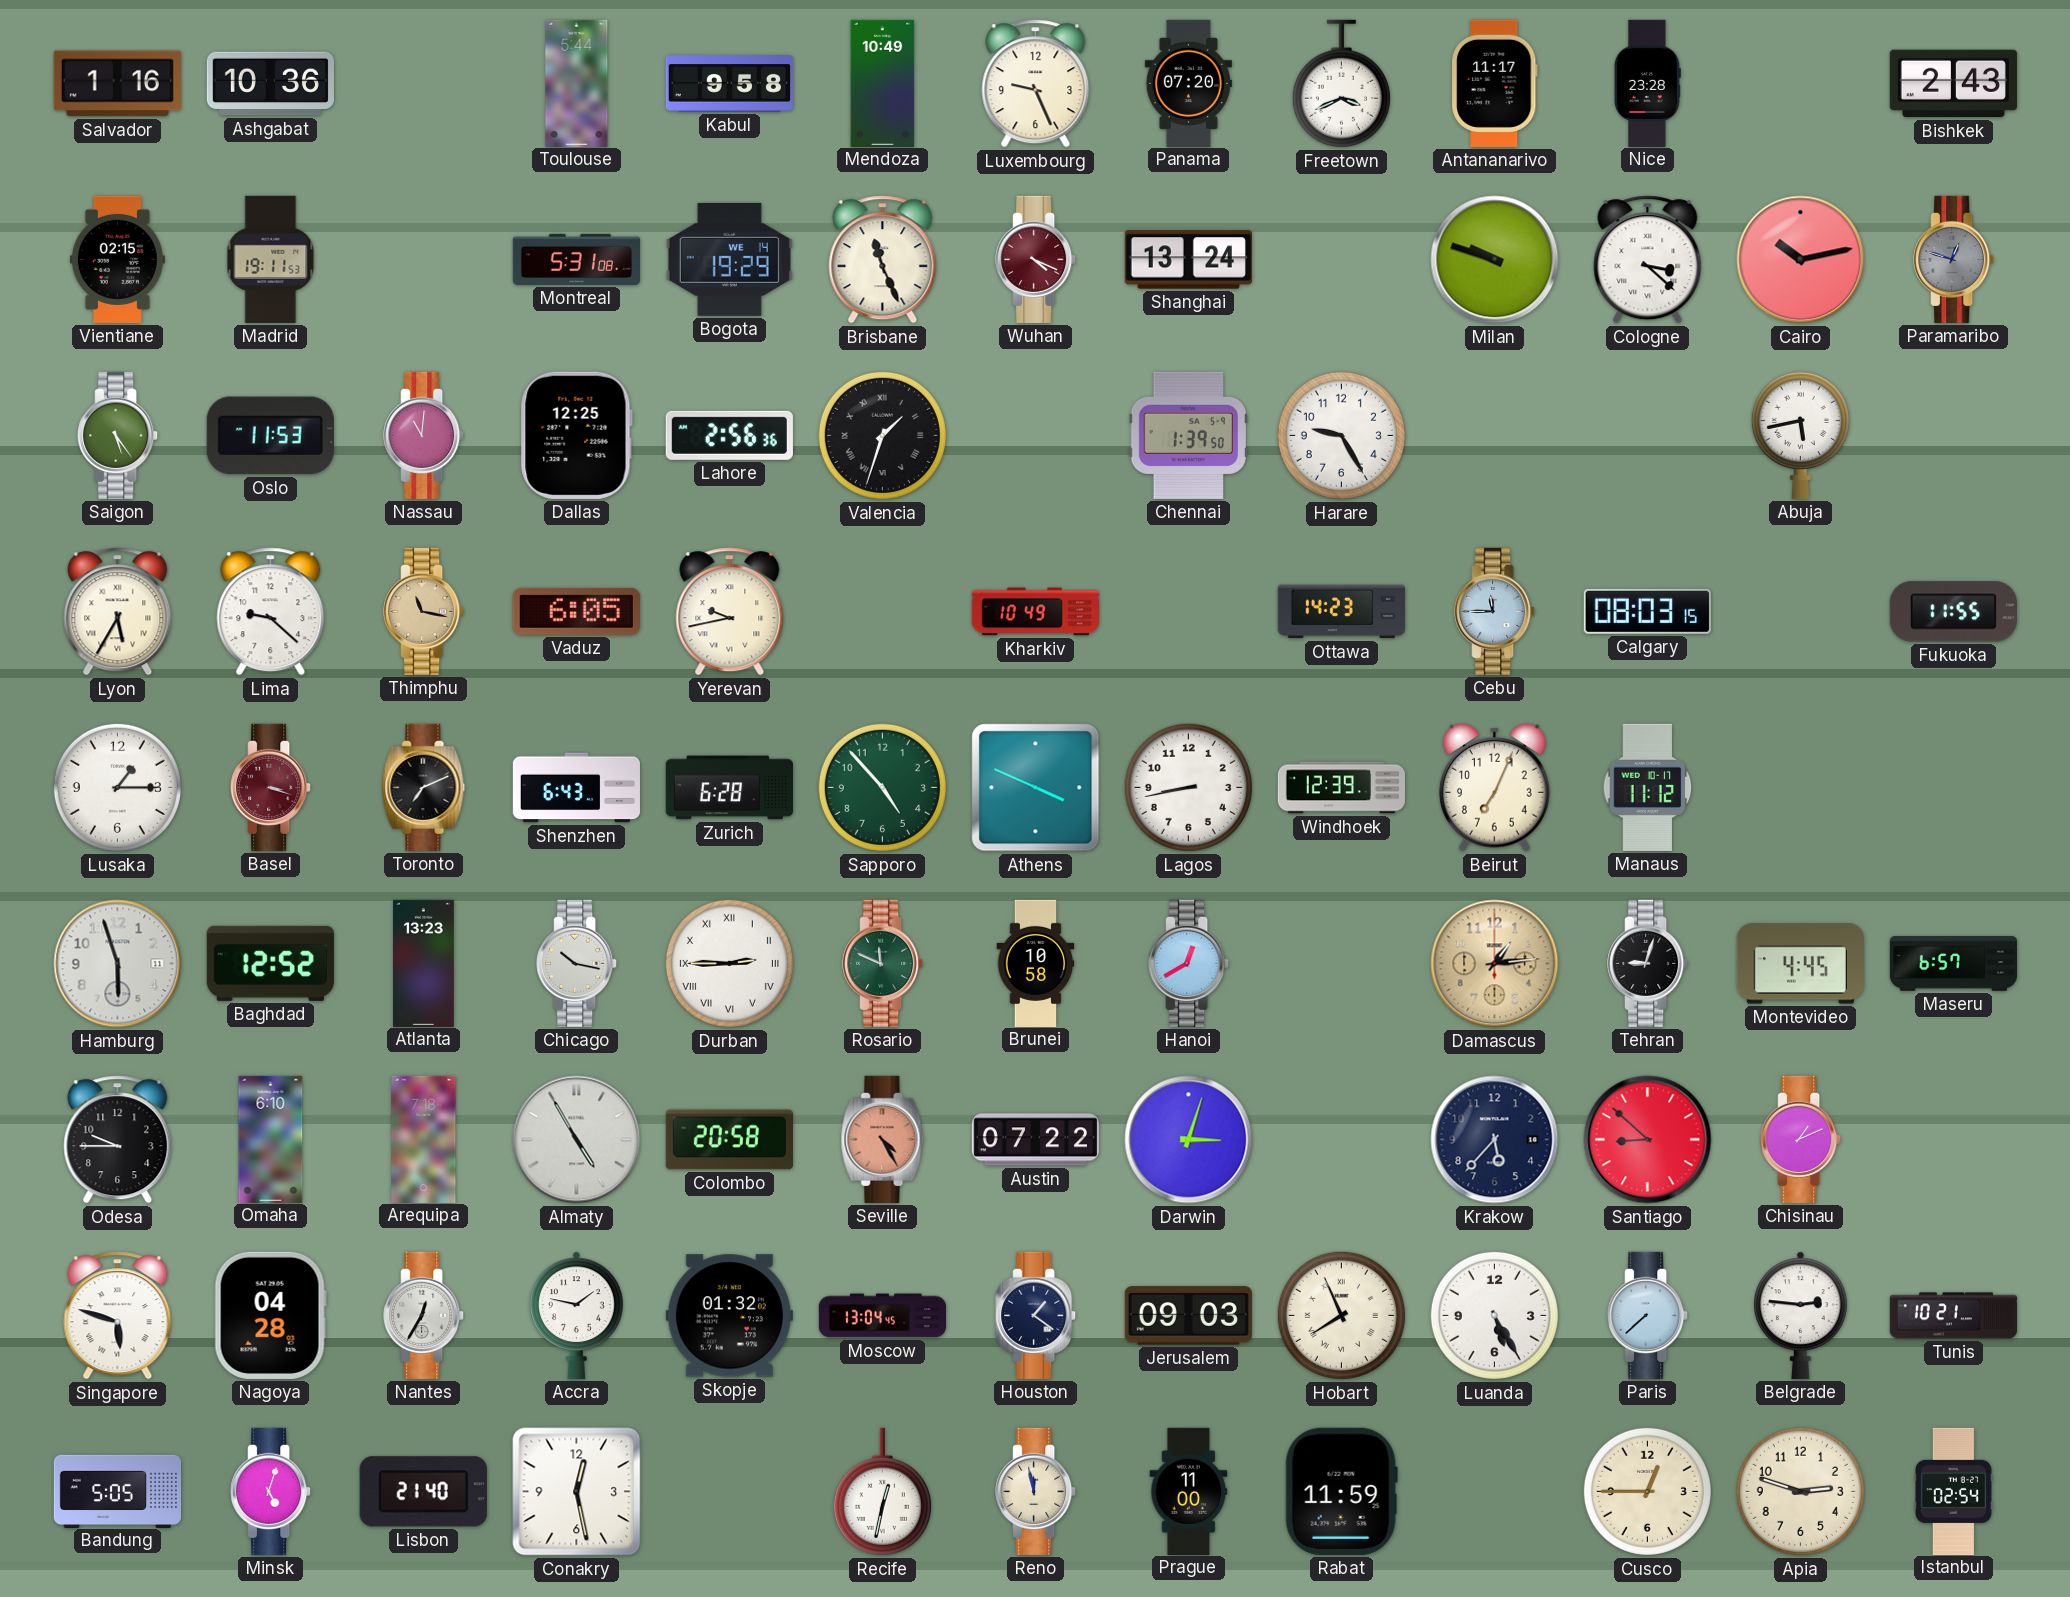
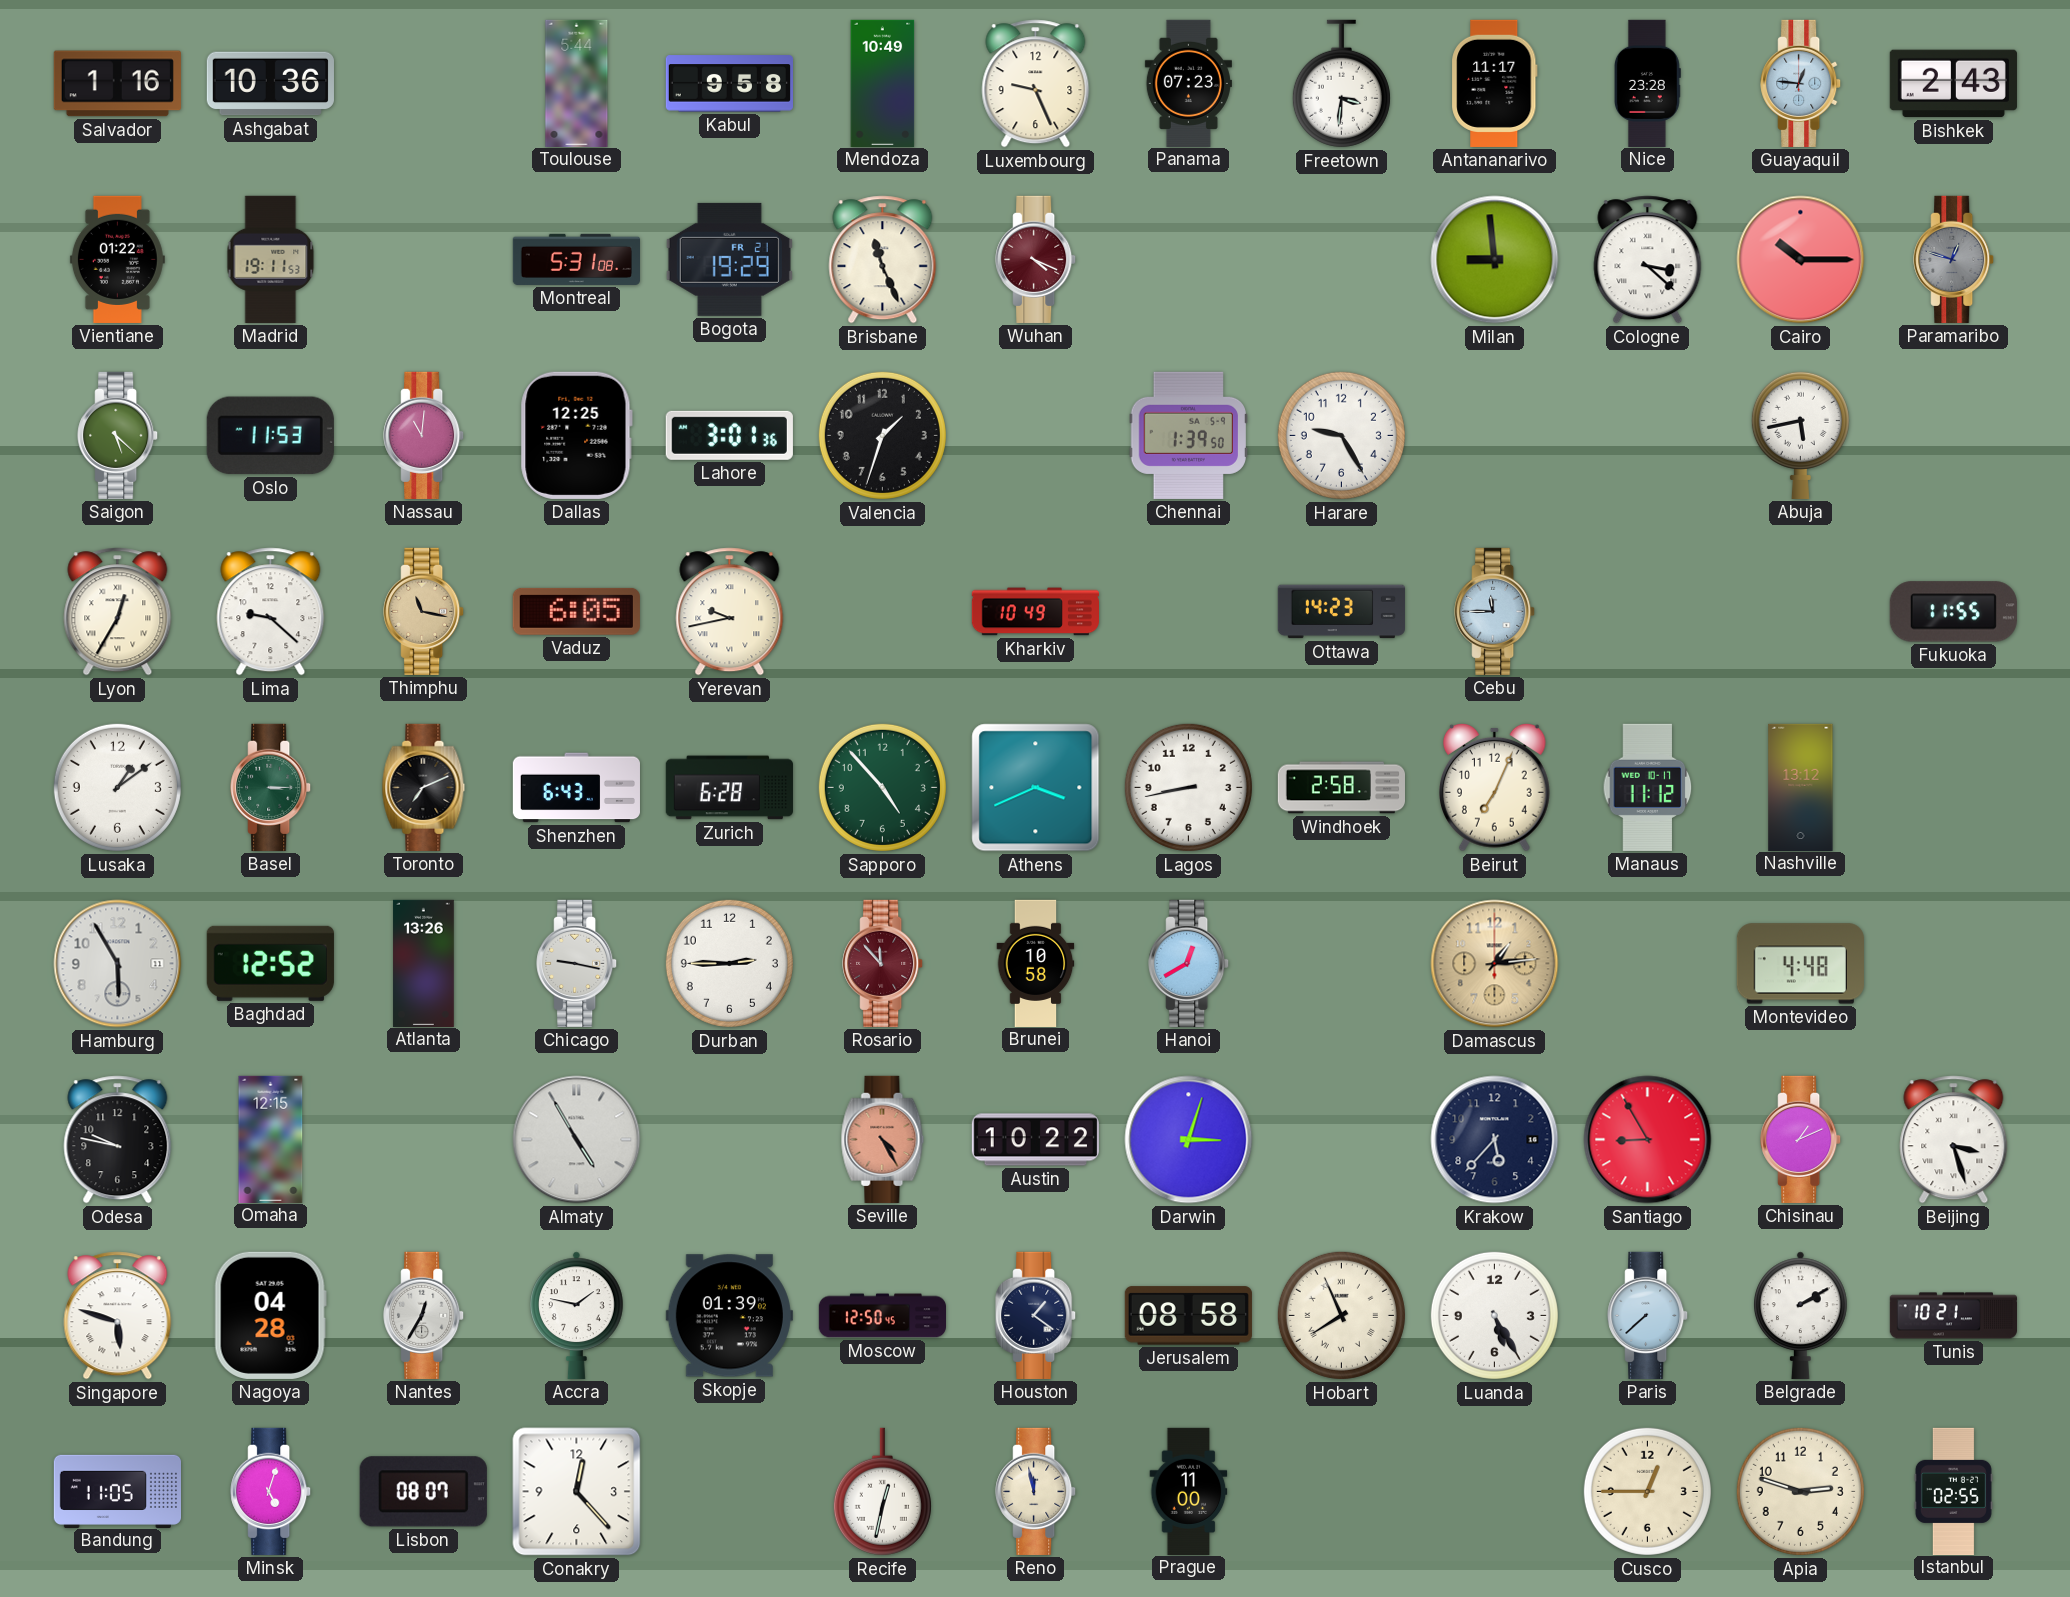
Panama: 07:20 -> 07:23 (1188, 83)
Freetown: 3:41 -> 3:31 (1341, 84)
Guayaquil: none -> 12:46 (1801, 83)
Vientiane: 02:15 -> 01:22 (117, 259)
Bogota date: WE 14 -> FR 21 (729, 259)
Shanghai: 13:24 -> none (1188, 260)
Milan: 9:48 -> 8:59 (1495, 260)
Cairo: 10:13 -> 10:15 (1801, 260)
Saigon: 5:24 -> 5:22 (118, 435)
Lahore: 2:56 -> 3:01 (729, 435)
Valencia numerals: Roman -> Arabic (882, 435)
Lyon: 5:35 -> 12:35 (118, 612)
Calgary: 08:03 -> none (1647, 611)
Lusaka: 1:15 -> 1:09 (117, 787)
Basel: 3:18 -> 3:15 (271, 787)
Basel dial: burgundy -> green (271, 787)
Athens: 3:49 -> 3:41 (1036, 788)
Windhoek: 12:39 -> 2:58 (1341, 788)
Nashville: none -> 13:12 (1801, 787)
Hamburg: 5:57 -> 5:55 (118, 964)
Atlanta: 13:23 -> 13:26 (424, 963)
Chicago: 10:17 -> 9:17 (577, 963)
Durban numerals: Roman -> Arabic (729, 963)
Rosario: 11:49 -> 11:53 (883, 963)
Rosario dial: green -> burgundy (883, 963)
Tehran: 9:03 -> none (1648, 963)
Montevideo: 4:45 -> 4:48 (1800, 964)
Maseru: 6:57 -> none (1953, 964)
Odesa: 9:45 -> 9:47 (118, 1140)
Omaha: 6:10 -> 12:15 (271, 1139)
Arequipa: 7:18 -> none (424, 1139)
Colombo: 20:58 -> none (729, 1140)
Austin: 07:22 -> 10:22 (1035, 1140)
Santiago: 8:52 -> 8:55 (1648, 1140)
Beijing: none -> 3:27 (1954, 1140)
Skopje: 01:32 -> 01:39 (729, 1316)
Moscow: 13:04 -> 12:50 (882, 1316)
Jerusalem: 09:03 -> 08:58 (1188, 1316)
Belgrade: 2:46 -> 2:10 (1801, 1315)
Bandung: 5:05 -> 11:05 (117, 1491)
Lisbon: 21:40 -> 08:07 (423, 1492)
Conakry: 12:28 -> 12:23 (577, 1492)
Rabat: 11:59 -> none (1341, 1491)
Istanbul: 02:54 -> 02:55 (1953, 1491)
